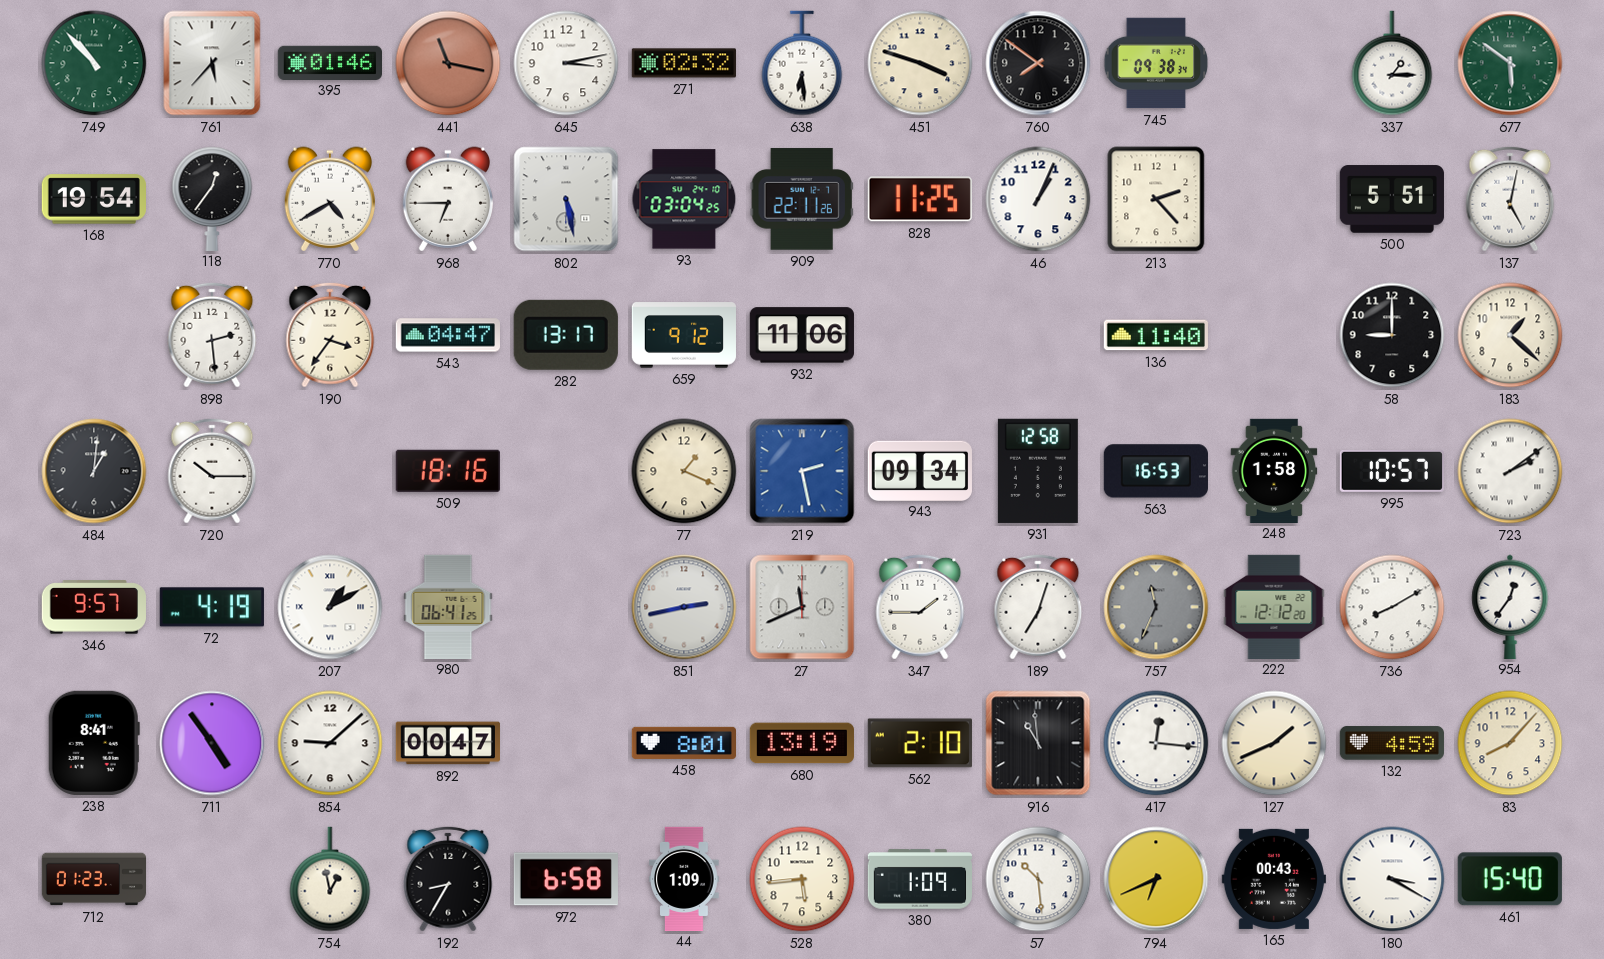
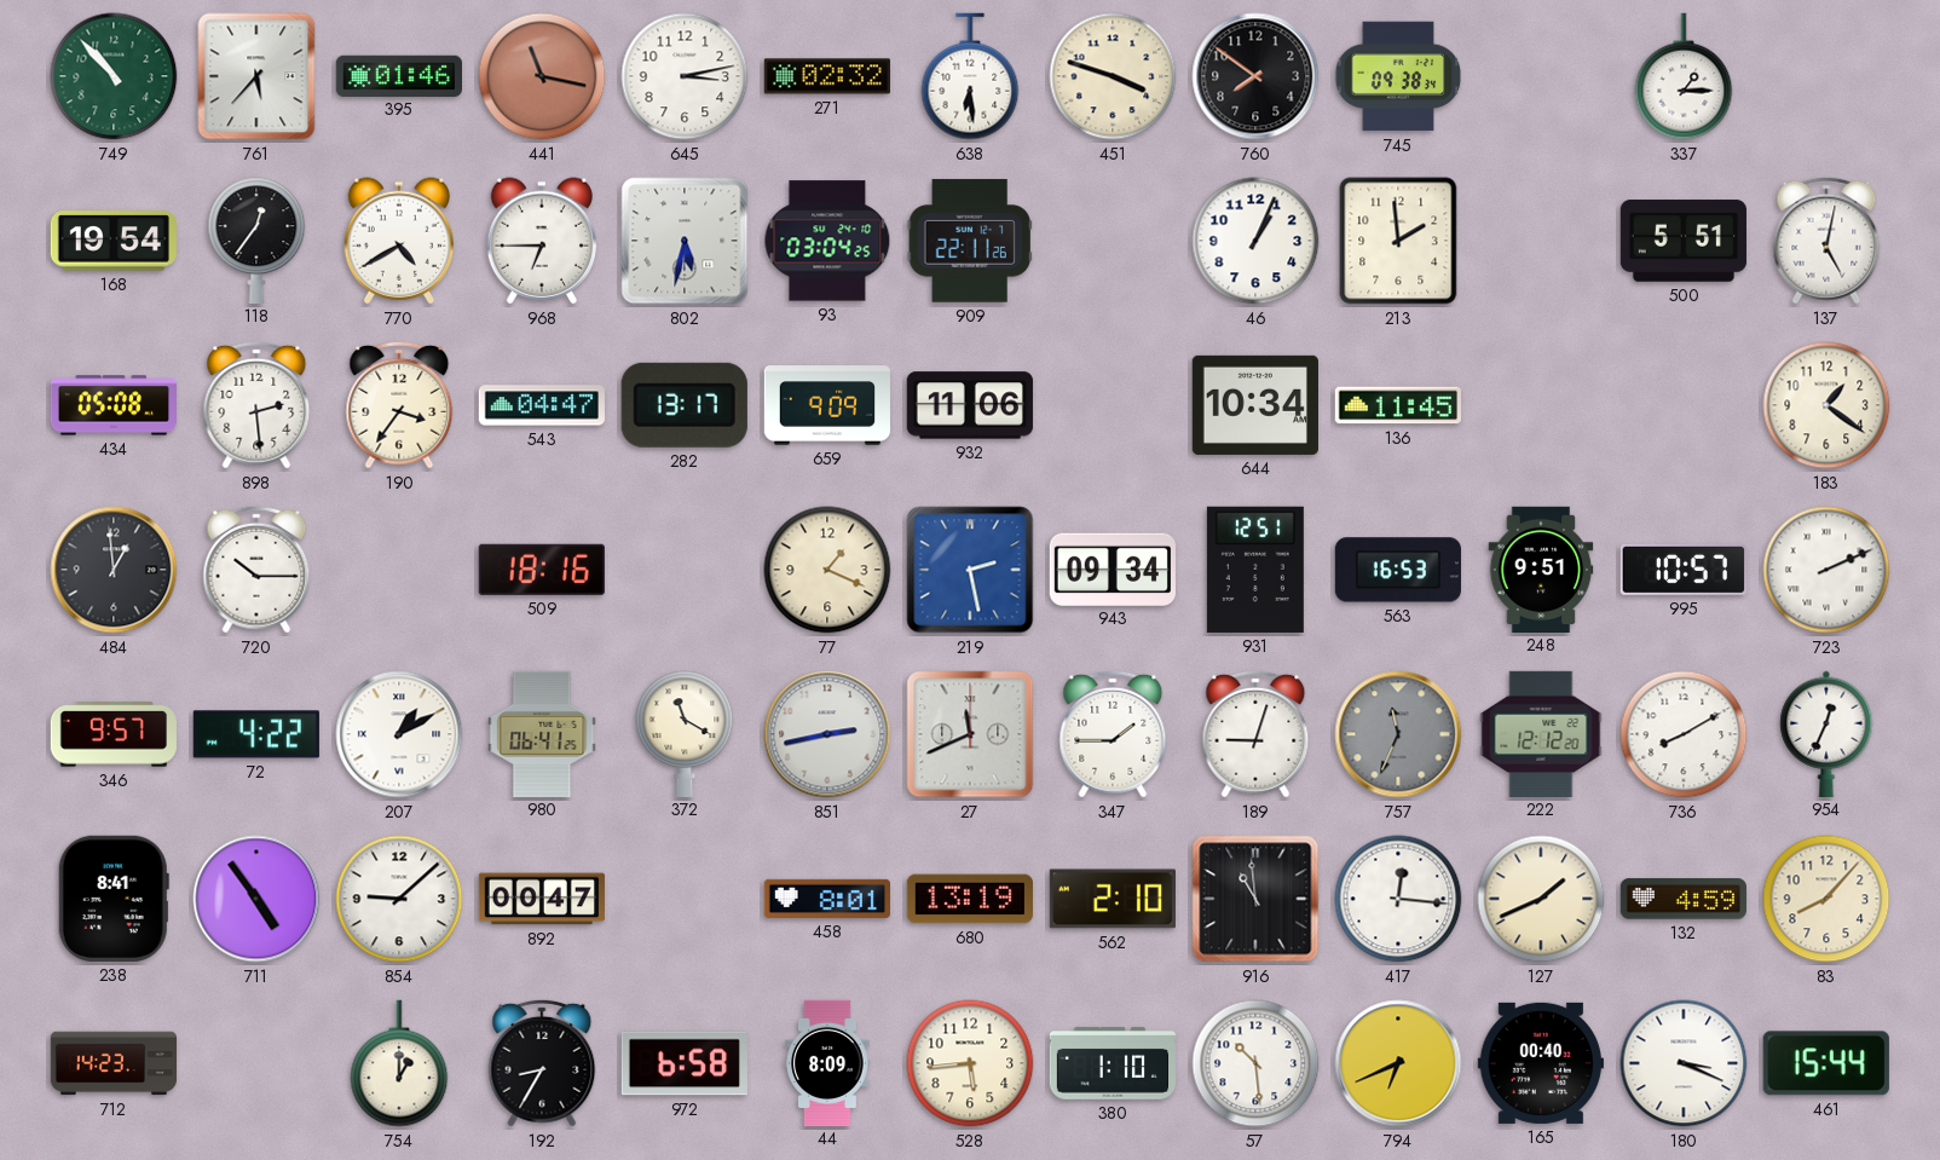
677: 5:51 -> none (1510, 63)
802: 5:28 -> 5:32 (685, 241)
828: 11:25 -> none (920, 199)
213: 2:23 -> 1:59 (1398, 241)
434: none -> 05:08 (112, 405)
659: 9:12 -> 9:09 (827, 405)
644: none -> 10:34 (1255, 405)
136: 11:40 -> 11:45 (1398, 405)
58: 9:00 -> none (1392, 335)
183: 1:22 -> 1:21 (1826, 405)
484: 1:01 -> 12:59 (114, 570)
931: 12:58 -> 12:51 (1255, 570)
248: 1:58 -> 9:51 (1541, 569)
723: 2:09 -> 2:11 (1826, 570)
72: 4:19 -> 4:22 (256, 734)
372: none -> 11:20 (685, 733)
189: 7:03 -> 9:03 (1255, 734)
954: 12:36 -> 12:34 (1826, 733)
712: 01:23 -> 14:23 (114, 1063)
754: 12:58 -> 1:00 (399, 1063)
44: 1:09 -> 8:09 (827, 1062)
380: 1:09 -> 1:10 (1112, 1063)
165: 00:43 -> 00:40 (1541, 1063)
180: 3:20 -> 3:19 (1684, 1063)
461: 15:40 -> 15:44 (1826, 1063)
